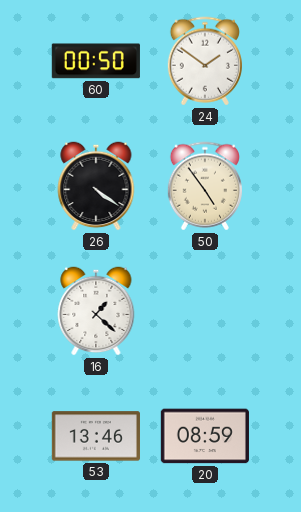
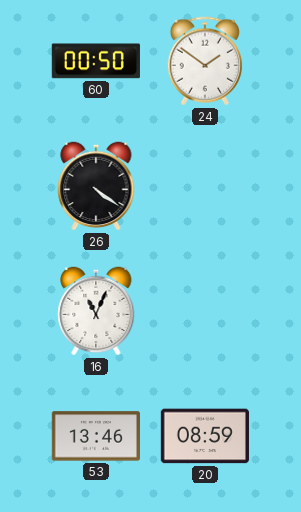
50: 4:54 -> none (205, 186)
16: 1:22 -> 11:04 (96, 311)
